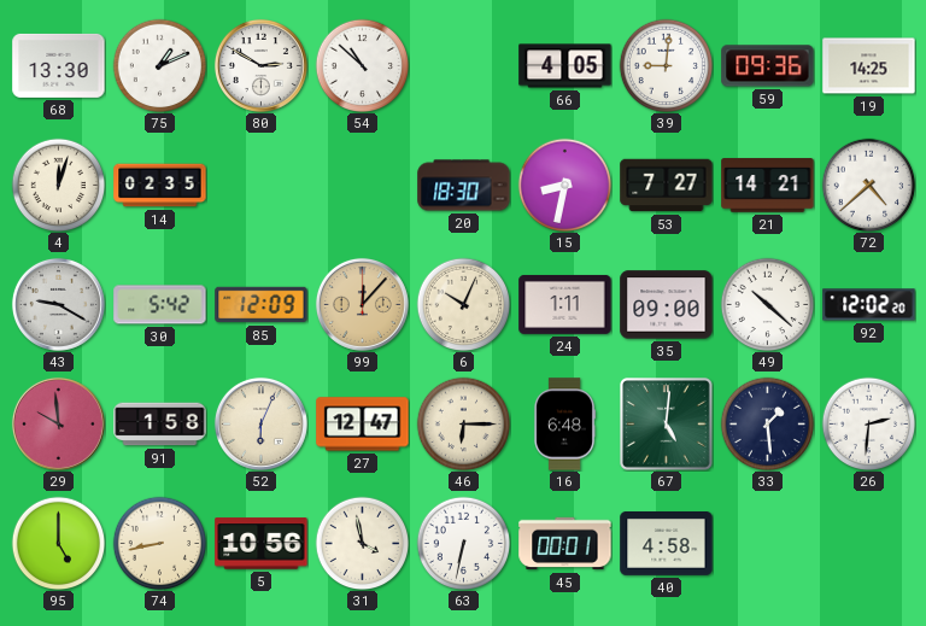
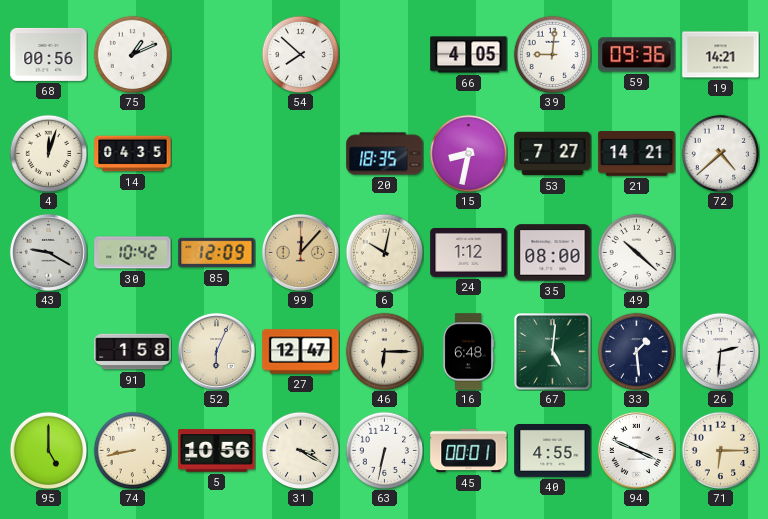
68: 13:30 -> 00:56 (49, 54)
80: 2:50 -> none (260, 65)
54: 10:52 -> 7:52 (300, 54)
19: 14:25 -> 14:21 (721, 55)
14: 02:35 -> 04:35 (133, 154)
20: 18:30 -> 18:35 (385, 154)
30: 5:42 -> 10:42 (133, 253)
6: 10:04 -> 10:02 (384, 252)
24: 1:11 -> 1:12 (469, 252)
35: 09:00 -> 08:00 (553, 253)
92: 12:02 -> none (869, 305)
29: 9:59 -> none (58, 423)
31: 3:58 -> 3:20 (300, 450)
40: 4:58 -> 4:55 (553, 451)
94: none -> 3:49 (636, 450)
71: none -> 6:15 (720, 450)
